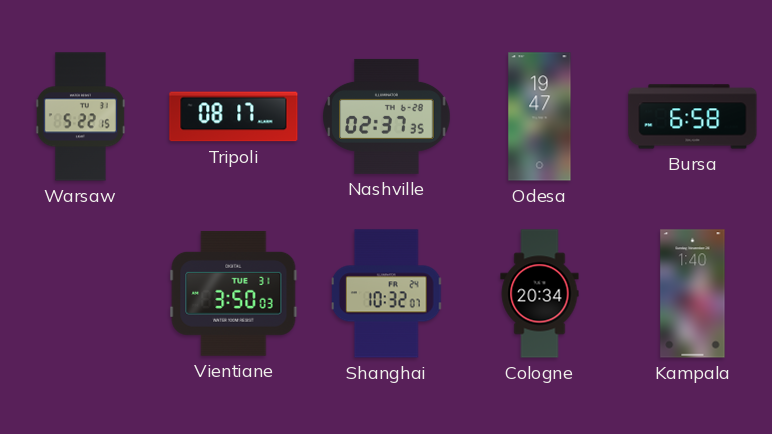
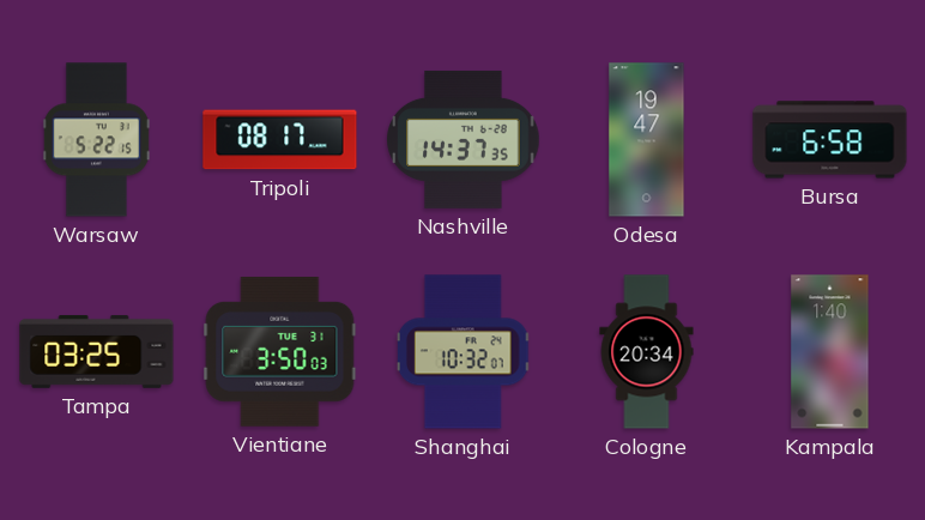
Nashville: 02:37 -> 14:37 (464, 139)
Tampa: none -> 03:25 (97, 351)
